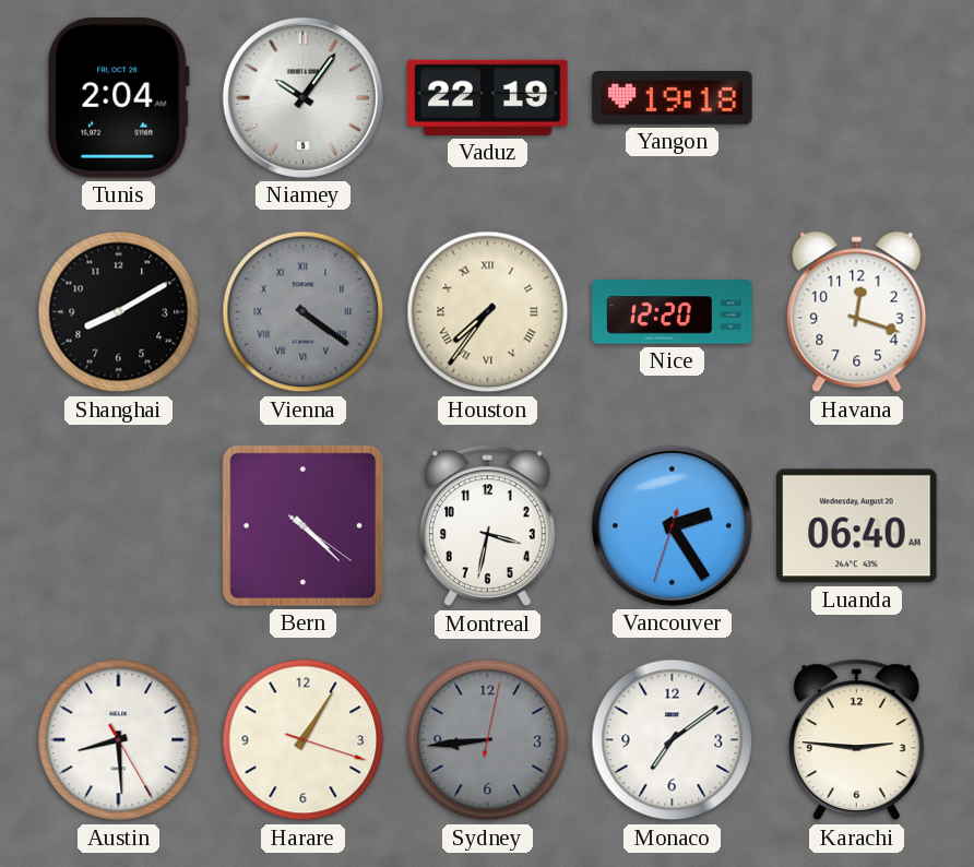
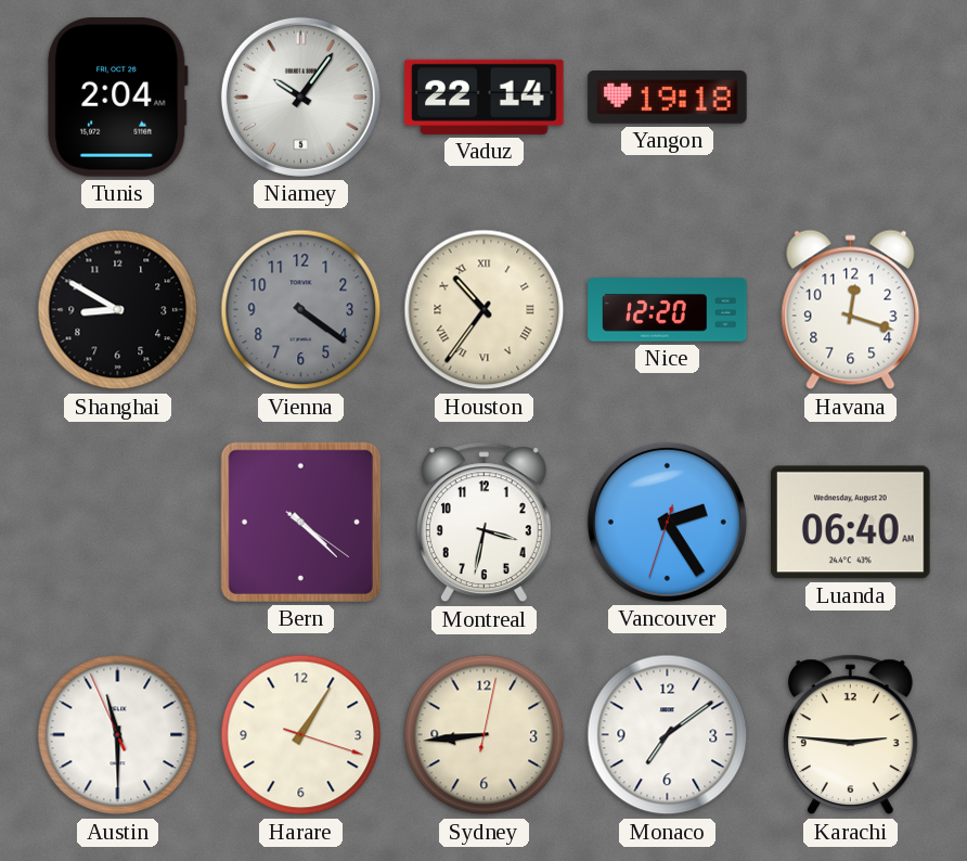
Vaduz: 22:19 -> 22:14 (485, 97)
Shanghai: 8:10 -> 8:50 (118, 310)
Vienna numerals: Roman -> Arabic (301, 310)
Houston: 7:36 -> 10:36 (485, 310)
Austin: 8:29 -> 11:29 (118, 735)
Sydney dial: grey -> cream (485, 735)
